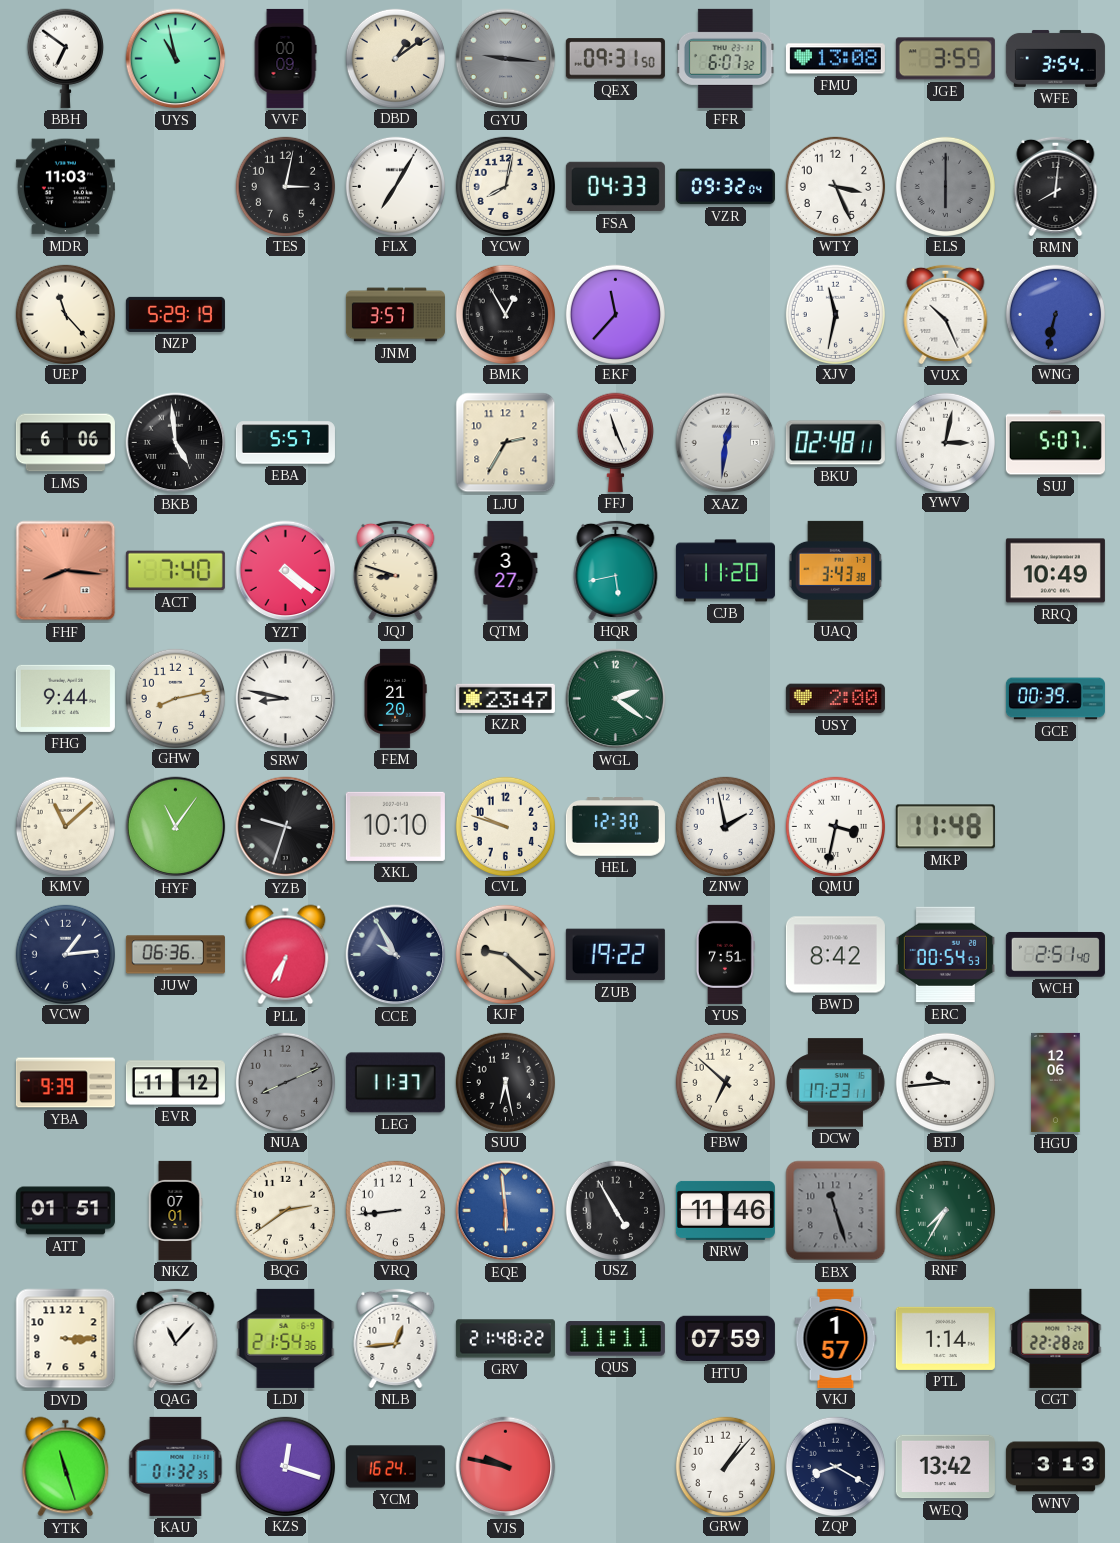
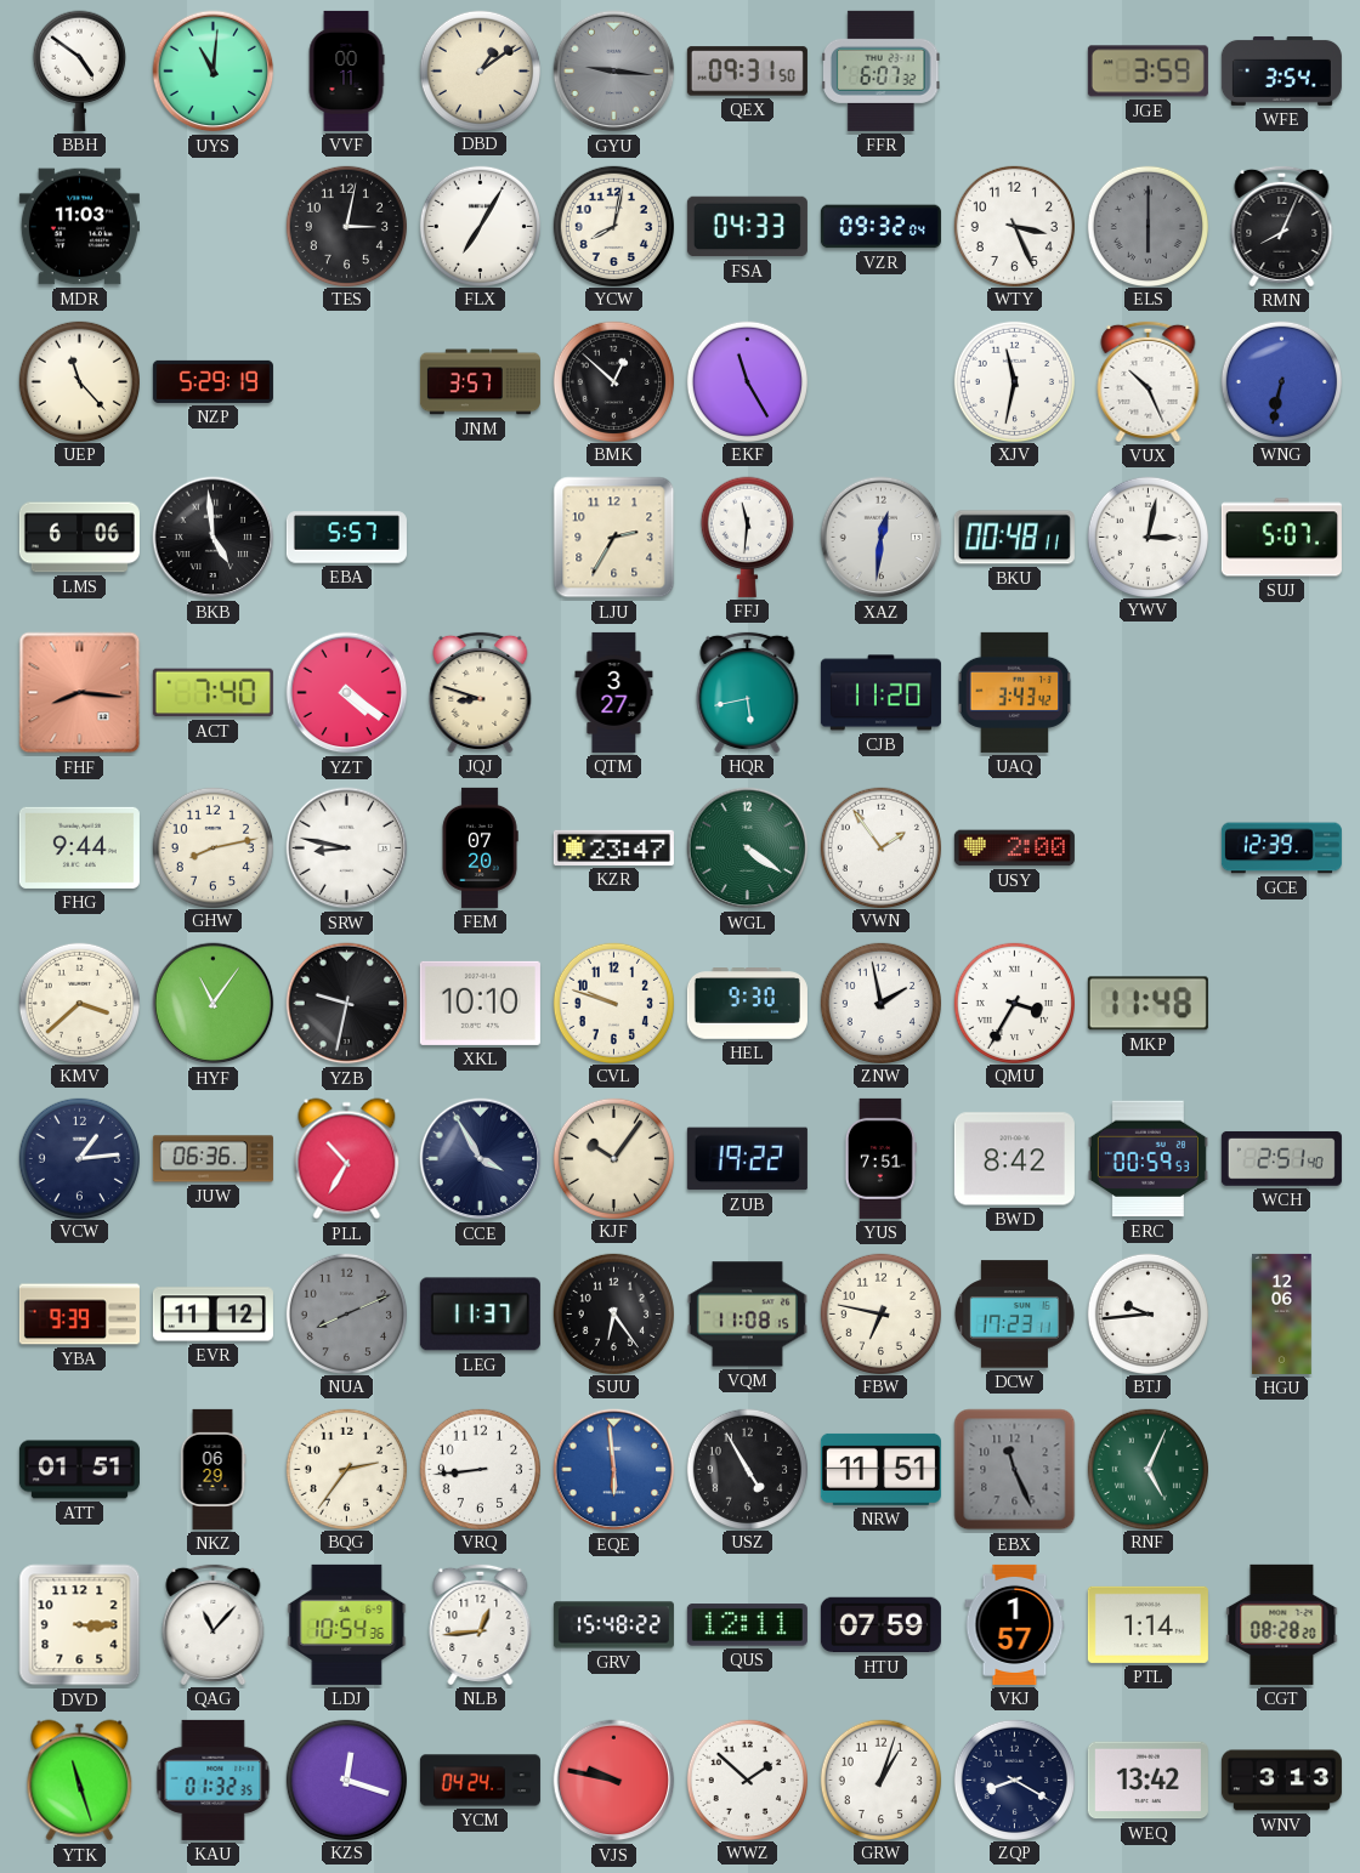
BBH: 6:51 -> 4:51 (79, 70)
UYS: 10:58 -> 11:01 (214, 72)
VVF: 00:09 -> 00:11 (346, 70)
FMU: 13:08 -> none (835, 59)
RMN: 8:01 -> 8:04 (1282, 226)
BMK: 12:55 -> 12:52 (613, 381)
EKF: 11:37 -> 11:25 (747, 381)
FFJ: 11:26 -> 11:31 (747, 537)
BKU: 02:48 -> 00:48 (1014, 538)
UAQ: 3:43:38 -> 3:43:42 (1015, 692)
RRQ: 10:49 -> none (1055, 571)
FEM: 21:20 -> 07:20 (480, 847)
WGL: 2:21 -> 4:21 (748, 848)
VWN: none -> 1:54 (880, 847)
GCE: 00:39 -> 12:39 (1281, 848)
KMV: 11:08 -> 3:38 (79, 1003)
YZB: 9:33 -> 9:32 (347, 1004)
HEL: 12:30 -> 9:30 (747, 1004)
QMU: 3:32 -> 3:35 (1014, 1003)
PLL: 6:35 -> 10:35 (347, 1159)
CCE: 9:55 -> 3:55 (481, 1159)
KJF: 9:22 -> 10:06 (613, 1158)
ERC: 00:54 -> 00:59 (1147, 1159)
SUU: 6:28 -> 6:24 (613, 1313)
VQM: none -> 11:08 (747, 1315)
FBW: 6:52 -> 6:47 (880, 1313)
NKZ: 07:01 -> 06:29 (212, 1469)
BQG: 2:39 -> 2:36 (346, 1469)
NRW: 11:46 -> 11:51 (880, 1469)
EBX: 11:27 -> 11:26 (1015, 1470)
RNF: 7:35 -> 5:04 (1147, 1469)
LDJ: 21:54 -> 10:54 (347, 1624)
GRV: 21:48 -> 15:48 (613, 1625)
QUS: 11:11 -> 12:11 (747, 1625)
CGT: 22:28 -> 08:28 (1282, 1624)
YCM: 16:24 -> 04:24 (480, 1781)
WWZ: none -> 1:52 (747, 1780)
GRW: 1:07 -> 1:03 (880, 1780)
